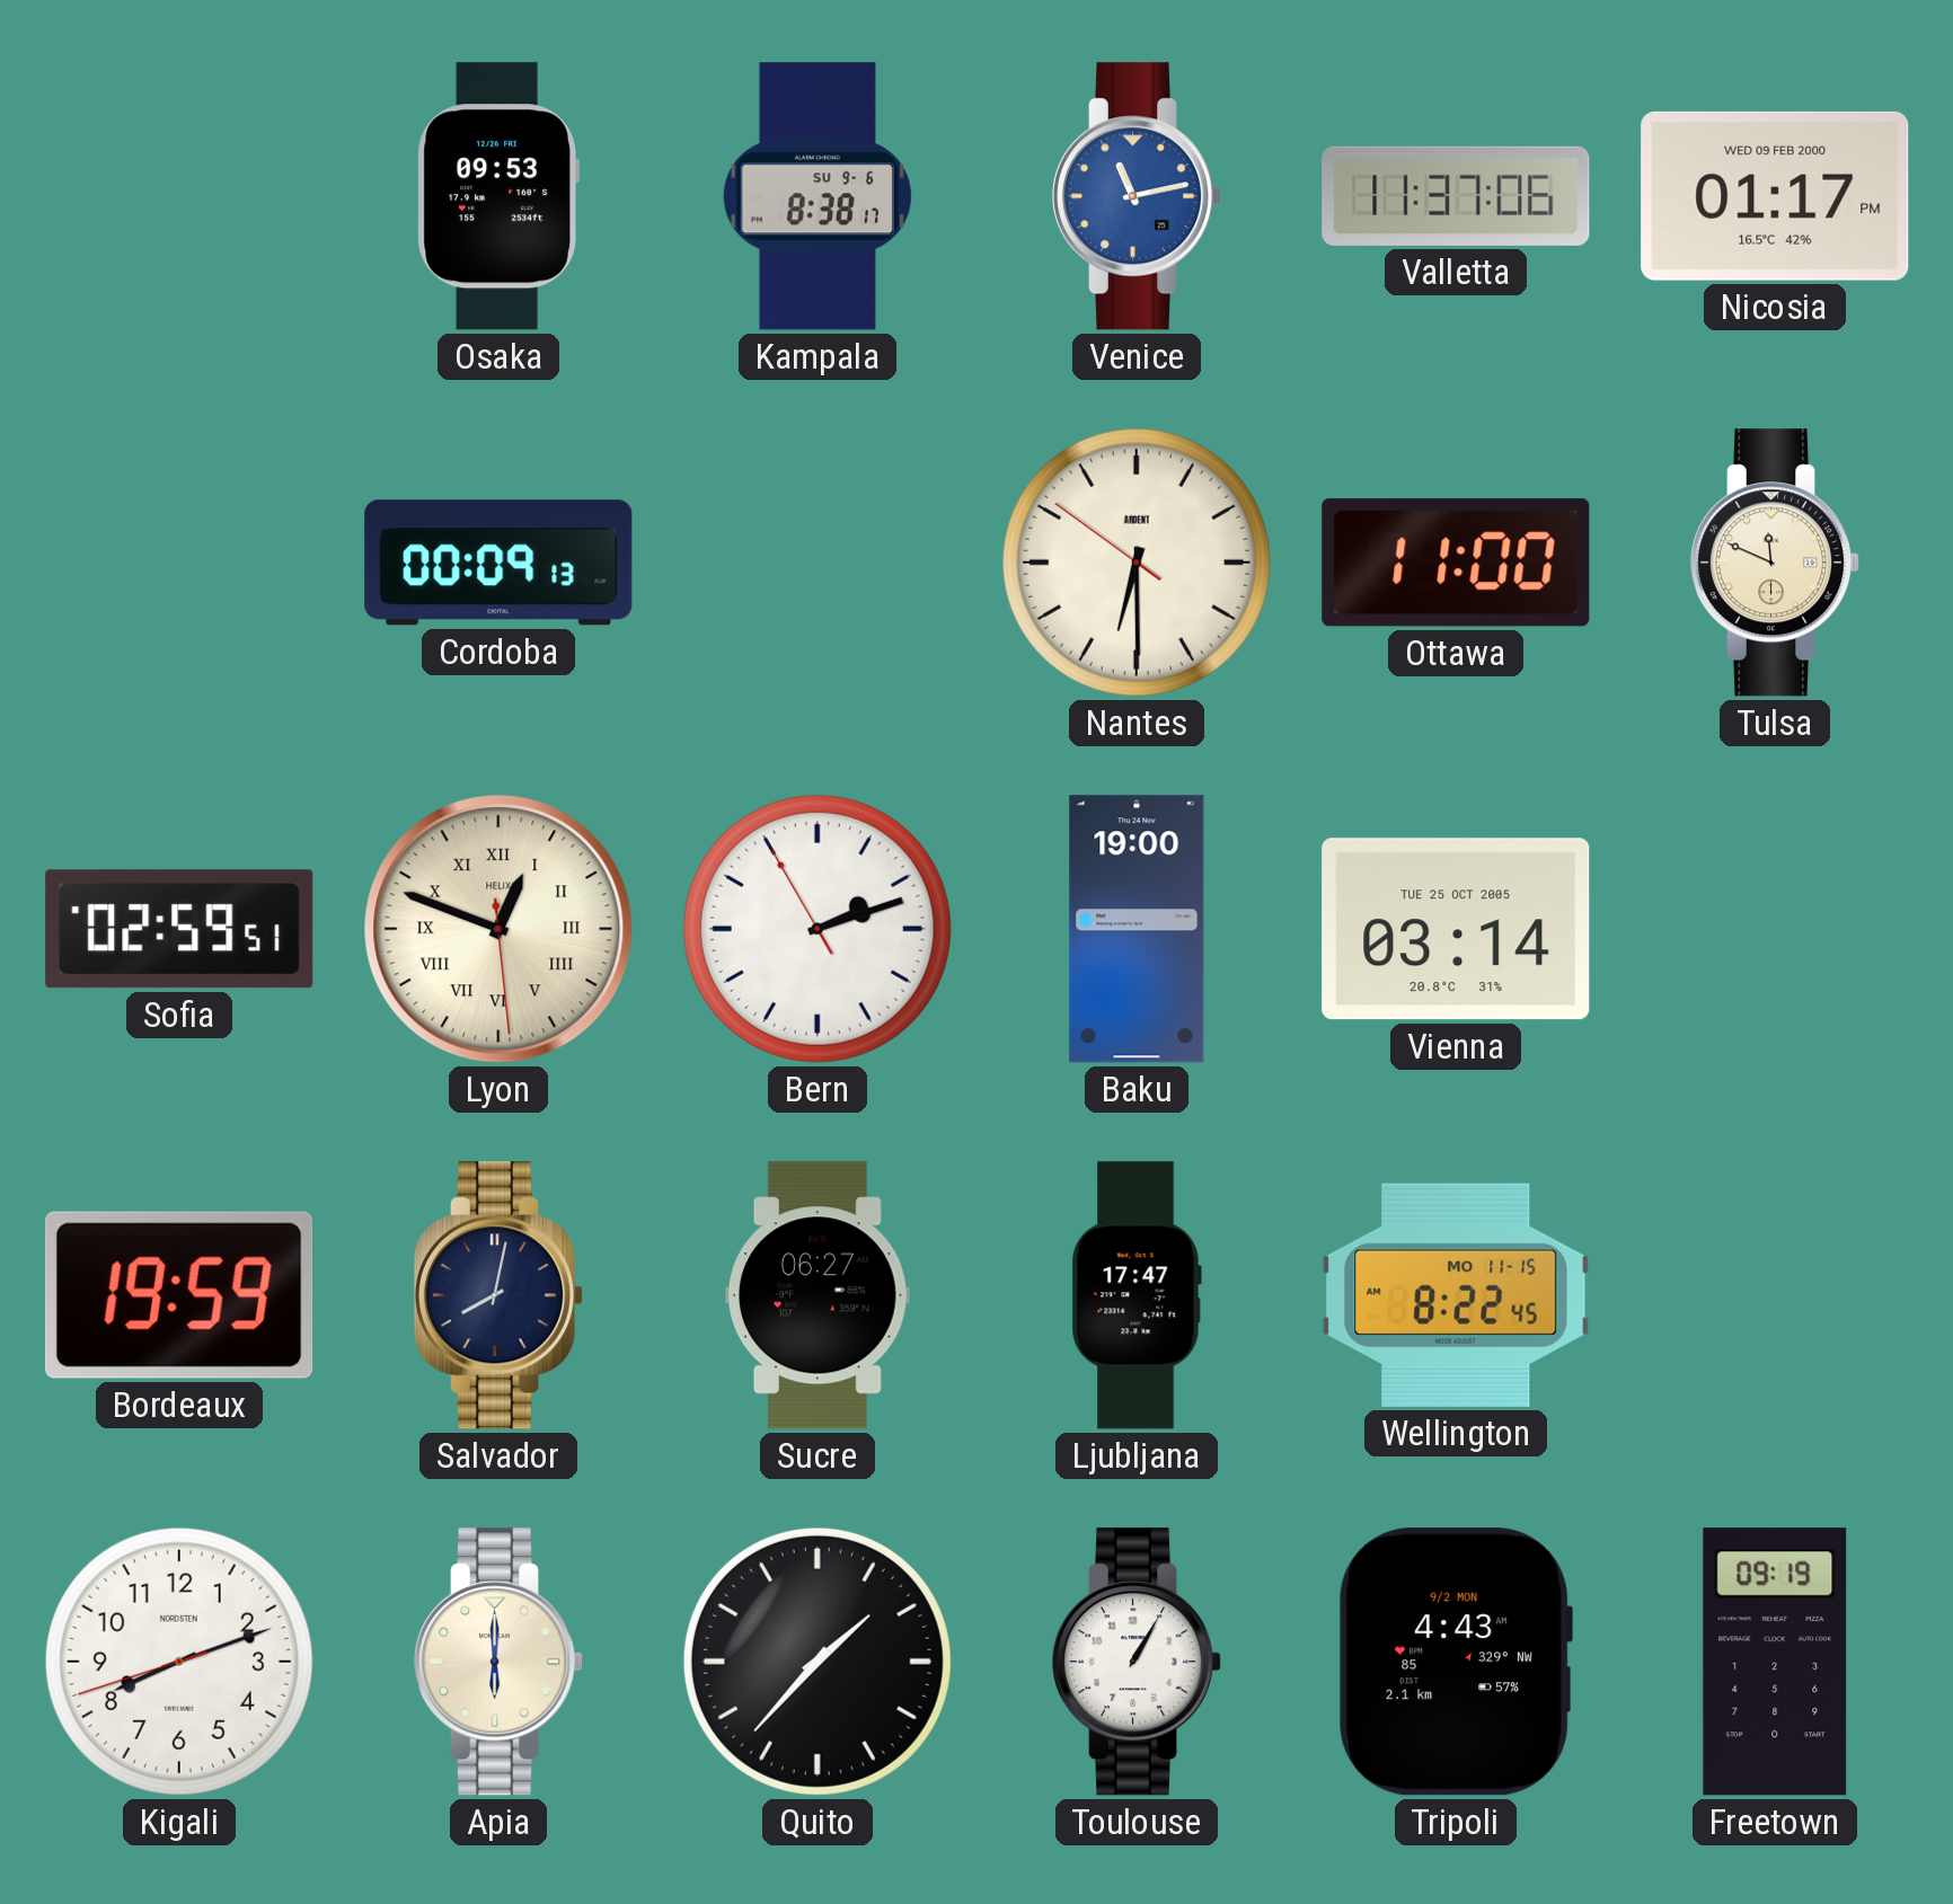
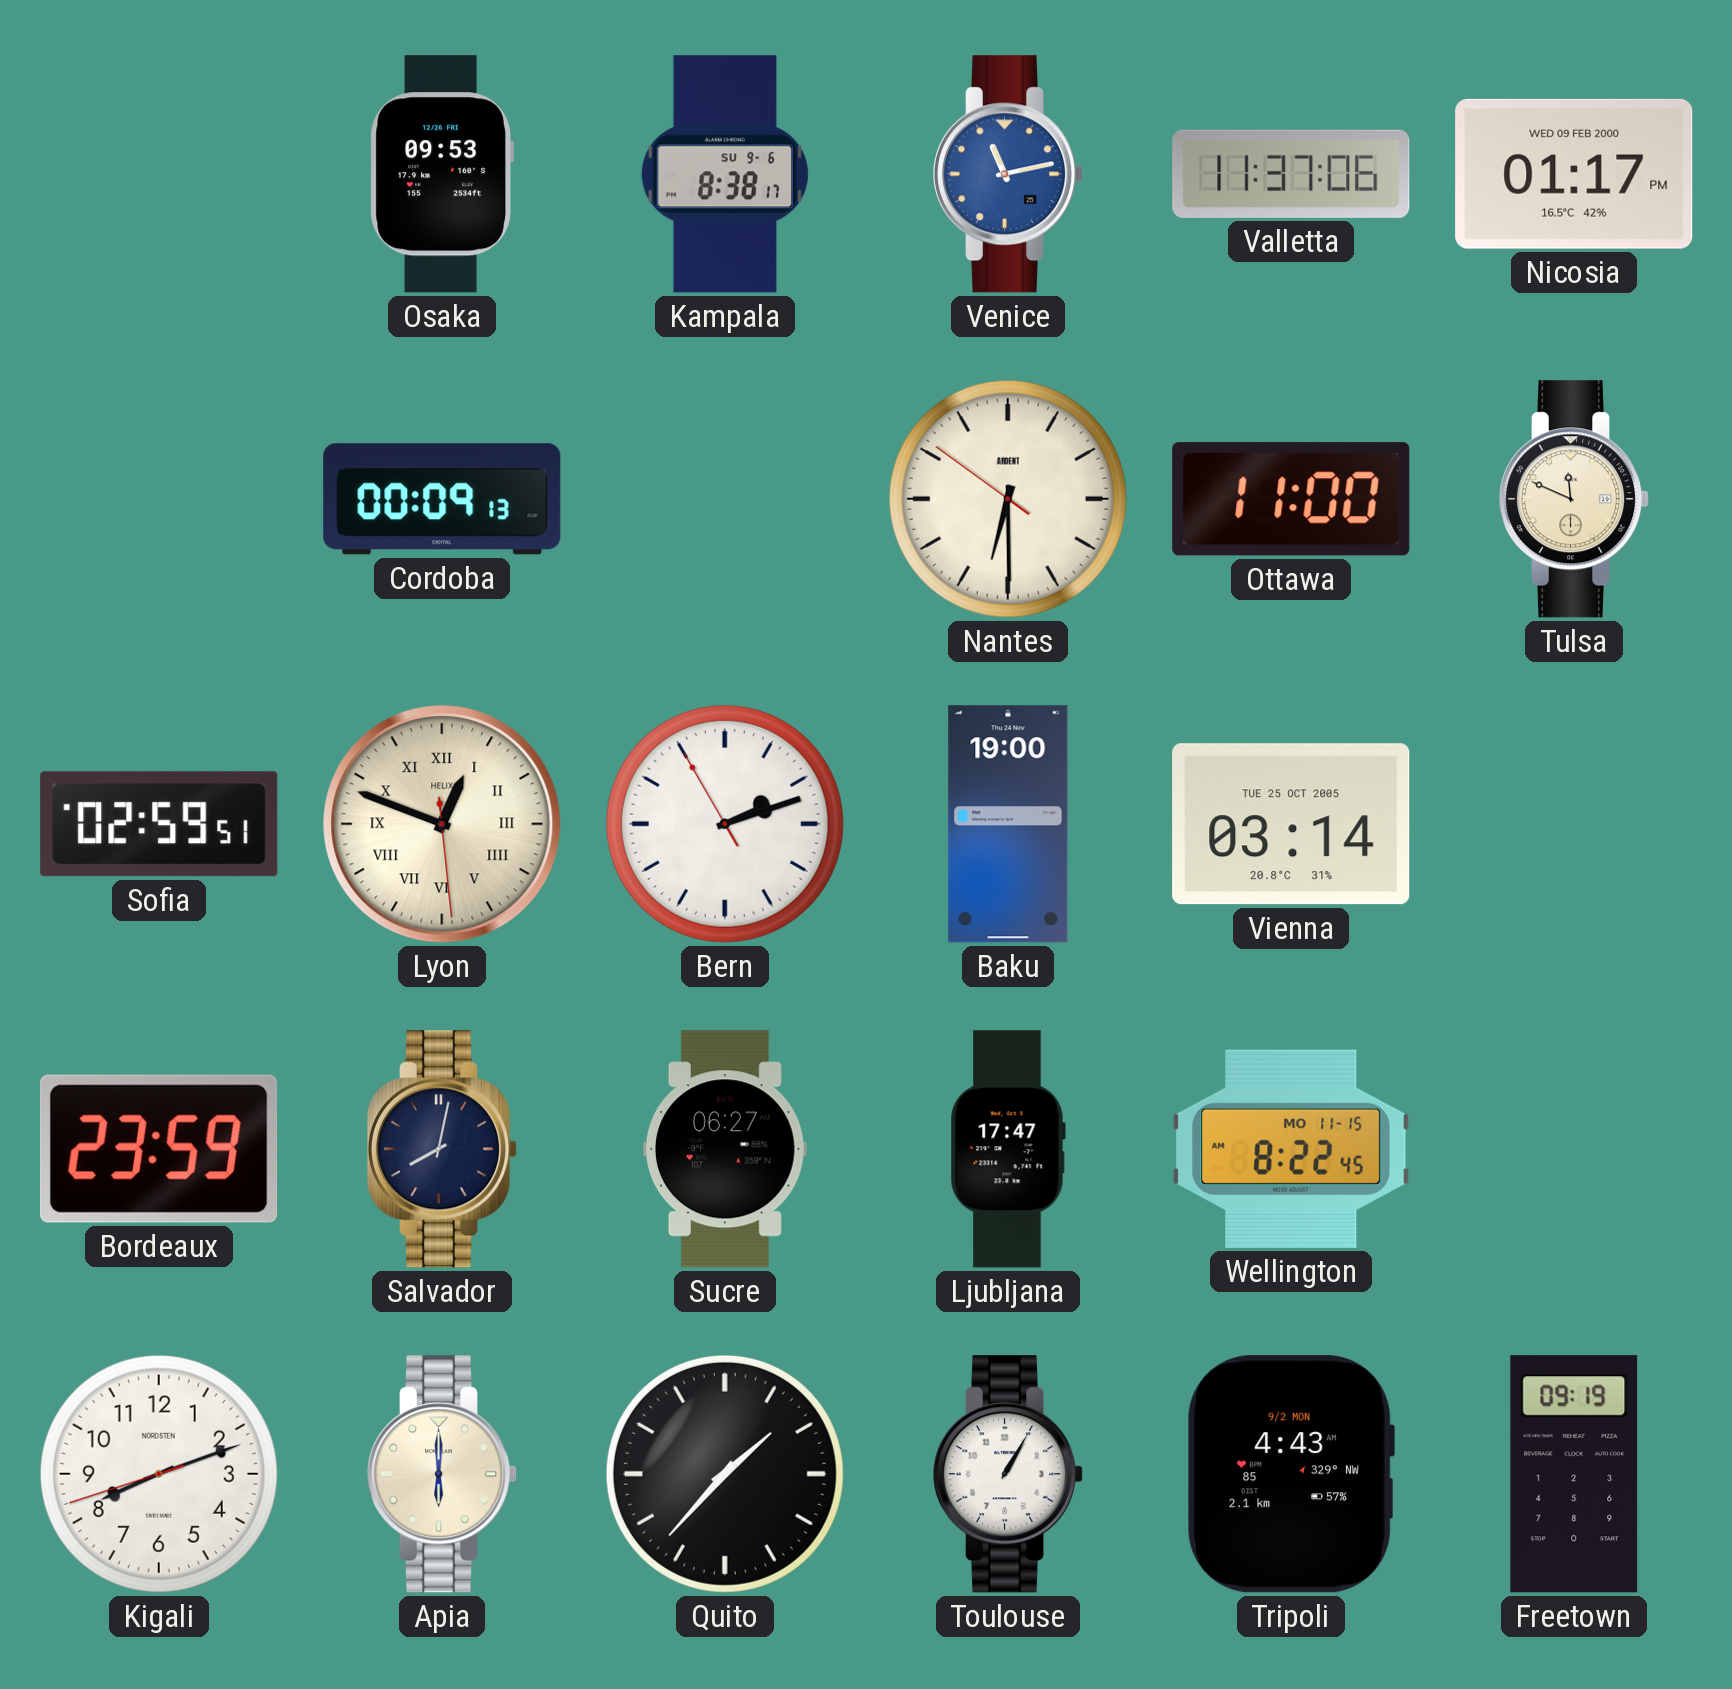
Bordeaux: 19:59 -> 23:59 (159, 1149)
